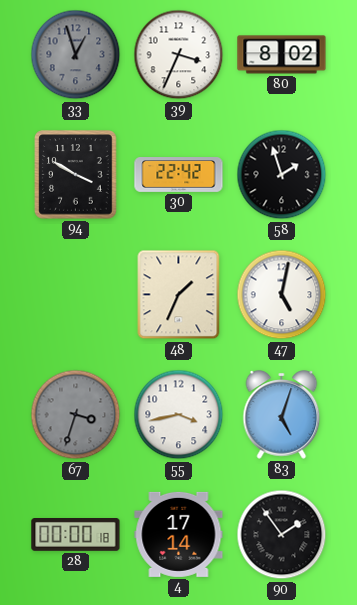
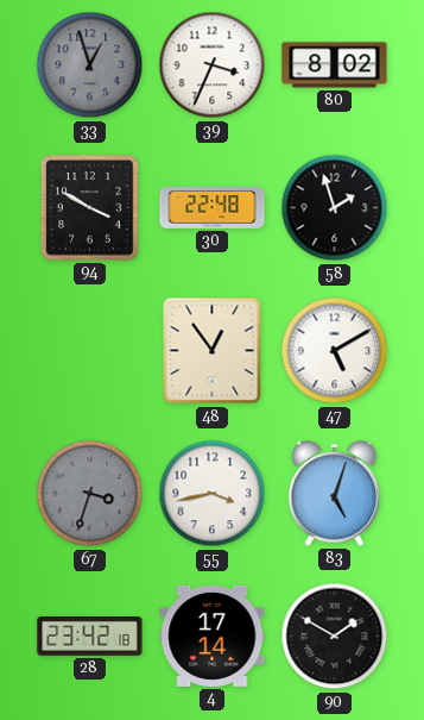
30: 22:42 -> 22:48 (213, 208)
48: 1:34 -> 12:54 (213, 351)
47: 5:02 -> 5:10 (335, 351)
28: 00:00 -> 23:42 (90, 637)
90: 1:54 -> 1:50 (335, 637)
